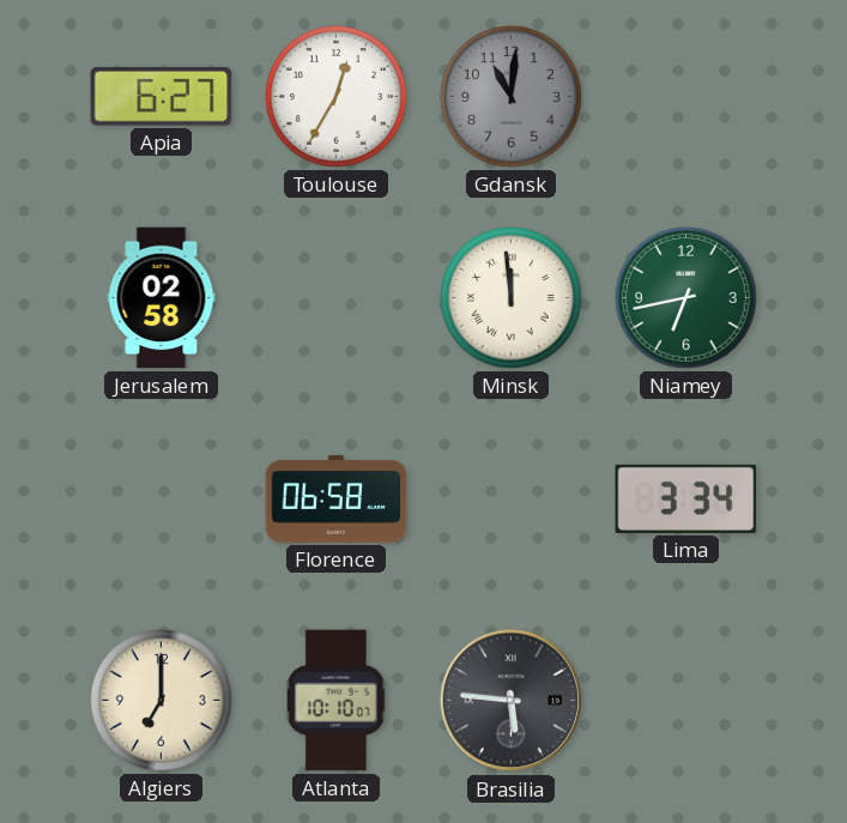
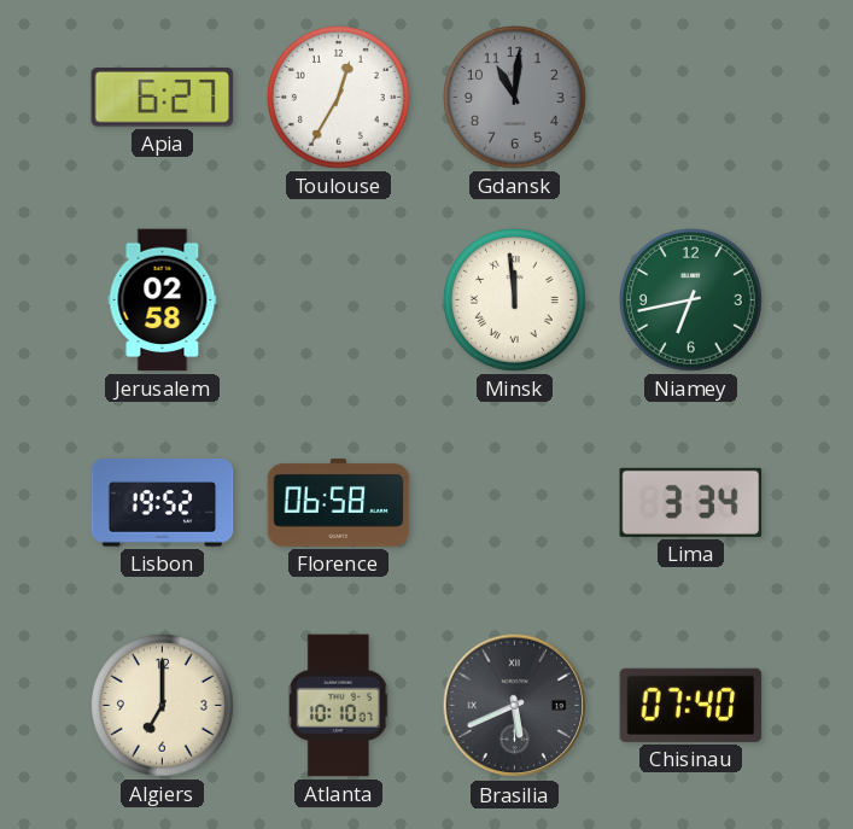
Lisbon: none -> 19:52 (163, 503)
Brasilia: 5:46 -> 5:41 (515, 706)
Chisinau: none -> 07:40 (691, 705)
